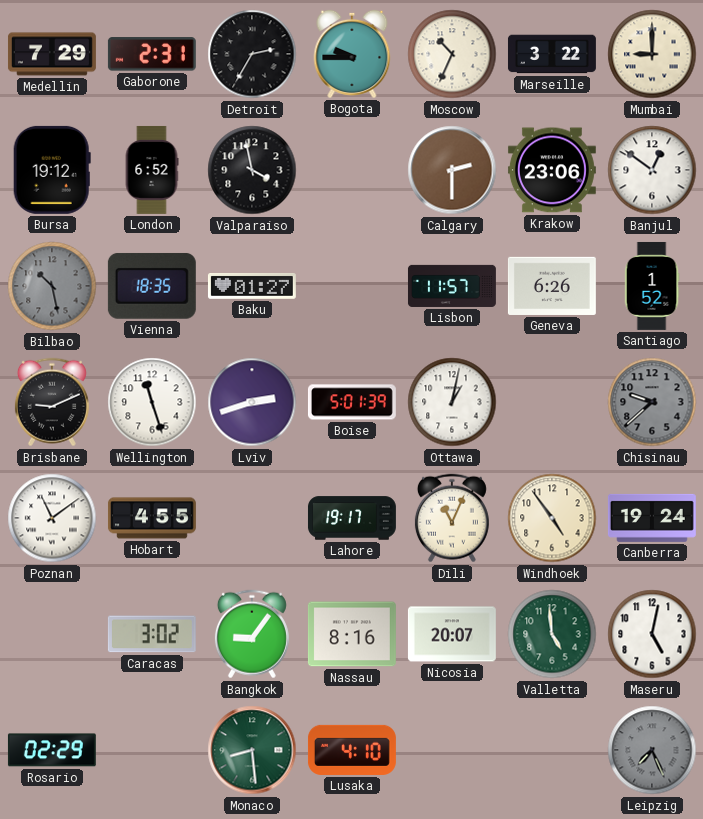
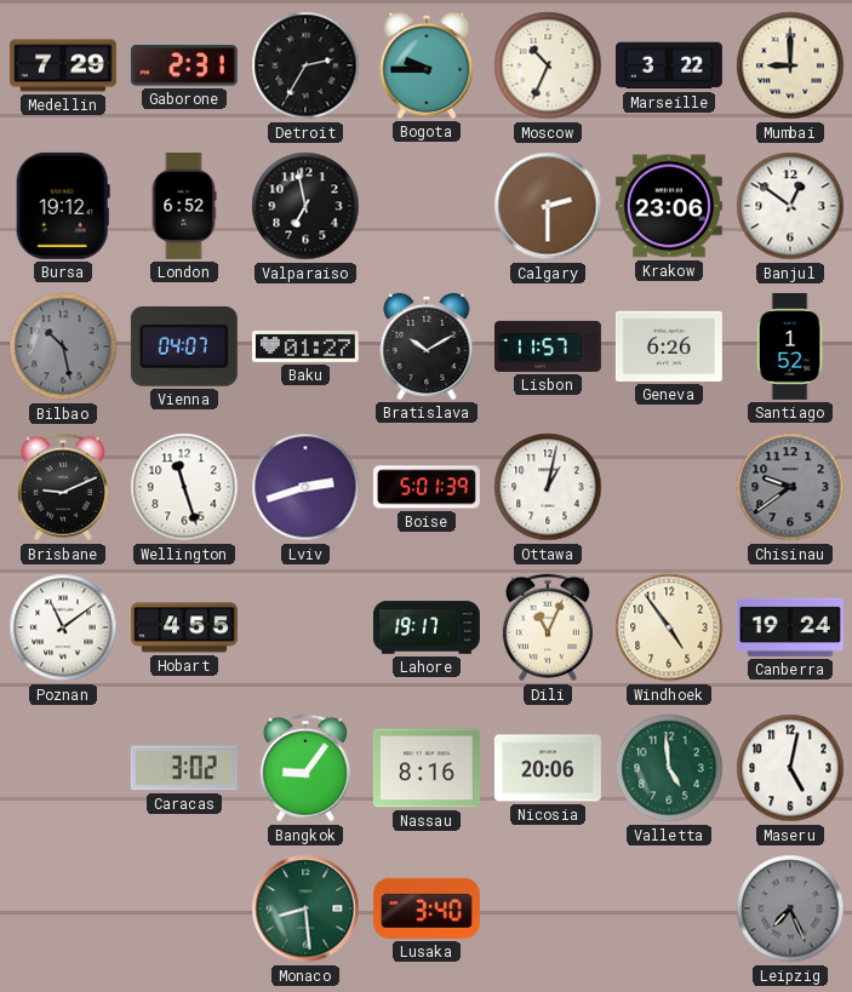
Valparaiso: 3:58 -> 6:58 (305, 206)
Vienna: 18:35 -> 04:07 (184, 346)
Bratislava: none -> 10:10 (427, 346)
Chisinau: 9:38 -> 9:39 (790, 487)
Nicosia: 20:07 -> 20:06 (548, 768)
Rosario: 02:29 -> none (52, 750)
Lusaka: 4:10 -> 3:40 (427, 908)
